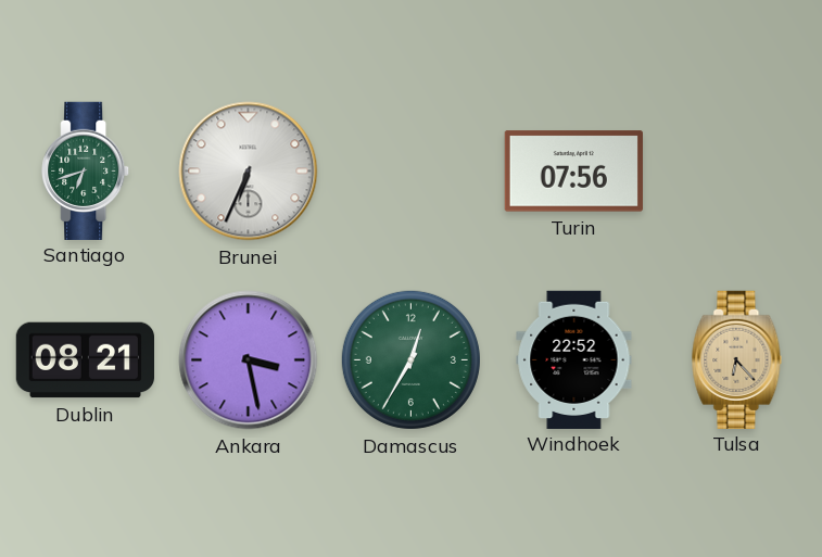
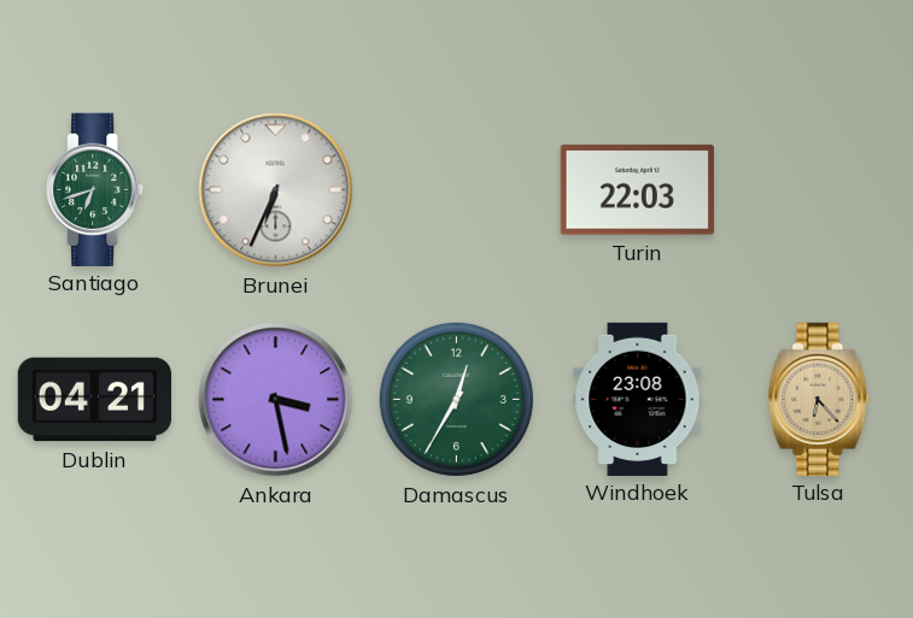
Turin: 07:56 -> 22:03 (637, 190)
Dublin: 08:21 -> 04:21 (94, 400)
Windhoek: 22:52 -> 23:08 (638, 399)
